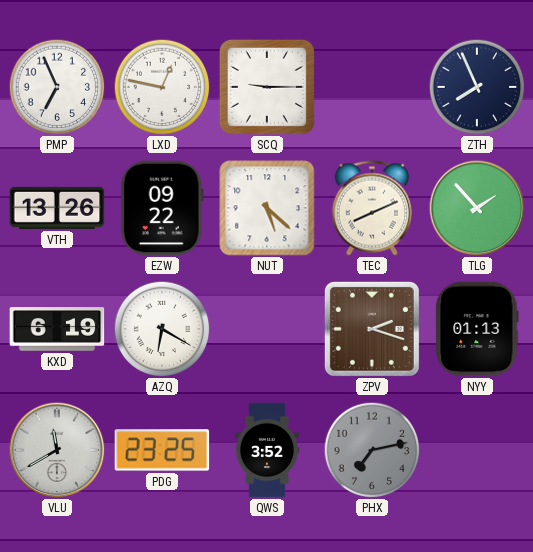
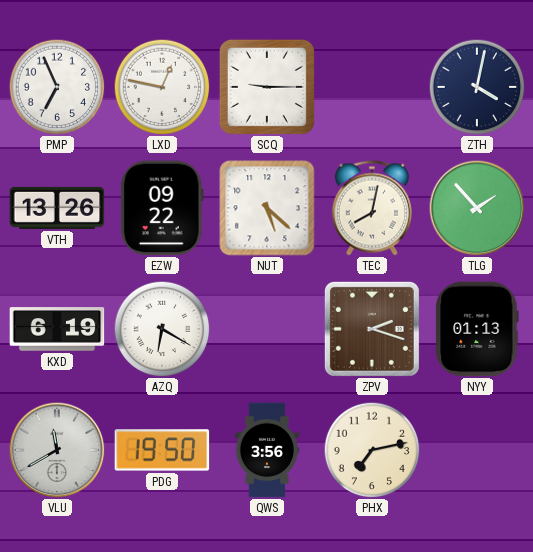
ZTH: 7:56 -> 4:02 (477, 87)
TEC: 8:11 -> 8:02 (372, 208)
PDG: 23:25 -> 19:50 (162, 450)
QWS: 3:52 -> 3:56 (267, 450)
PHX dial: grey -> cream (372, 450)
